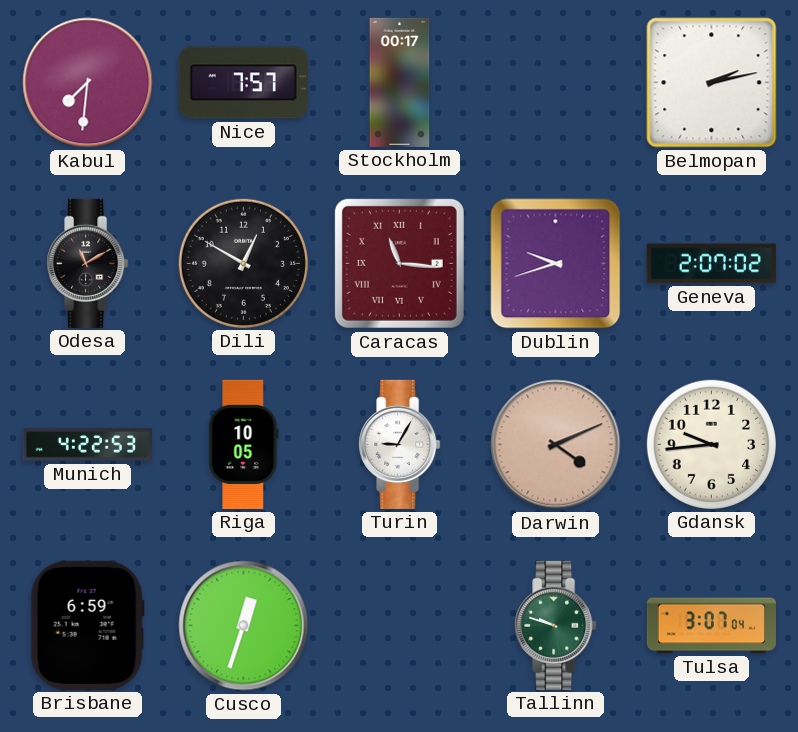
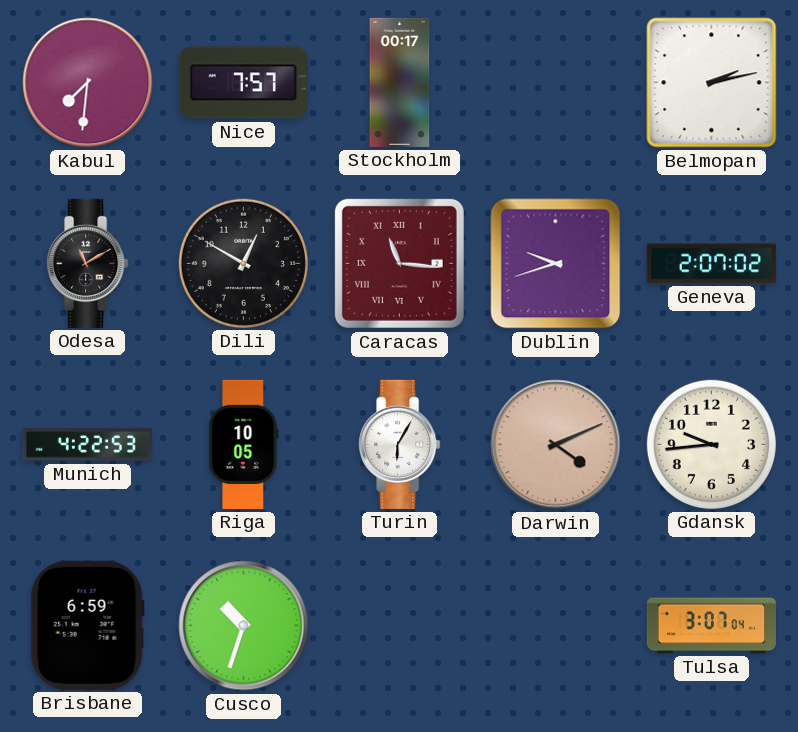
Turin: 9:05 -> 6:05 (400, 444)
Cusco: 12:33 -> 10:33 (244, 626)
Tallinn: 9:48 -> none (556, 625)
